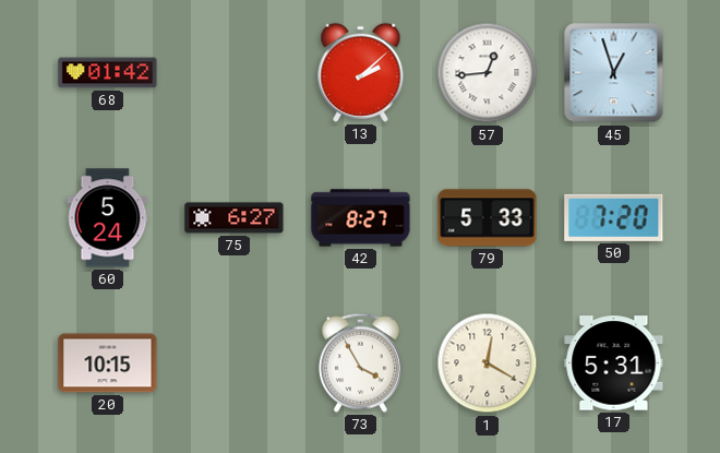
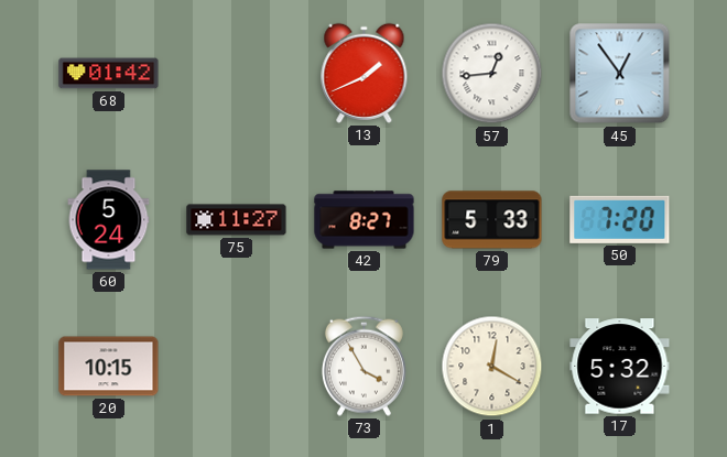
13: 2:08 -> 1:41 (365, 73)
45: 12:57 -> 12:54 (620, 74)
75: 6:27 -> 11:27 (237, 220)
17: 5:31 -> 5:32 (620, 367)
